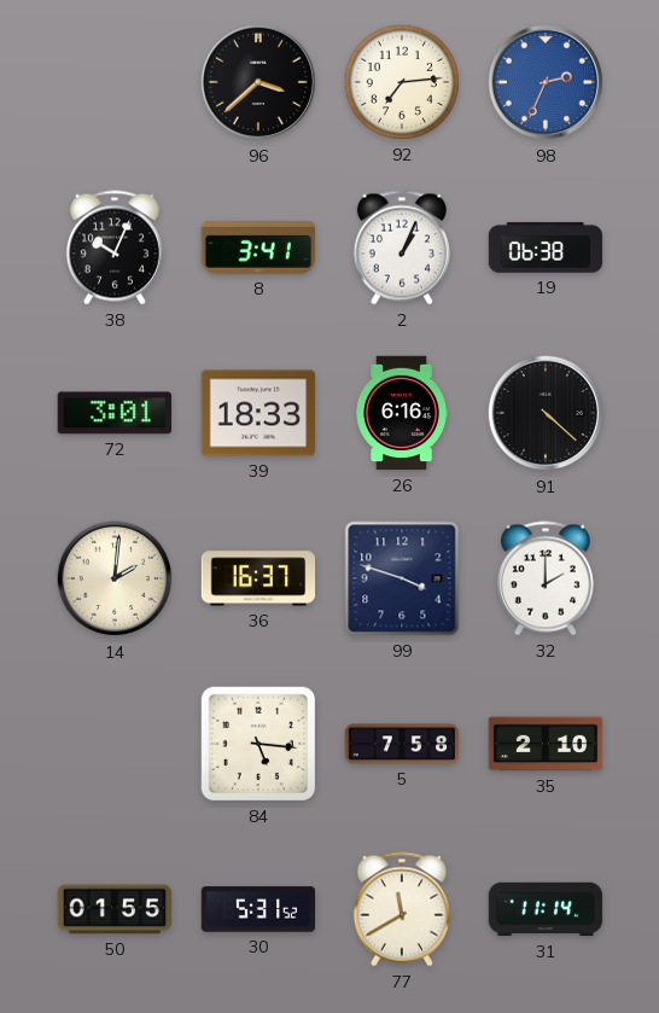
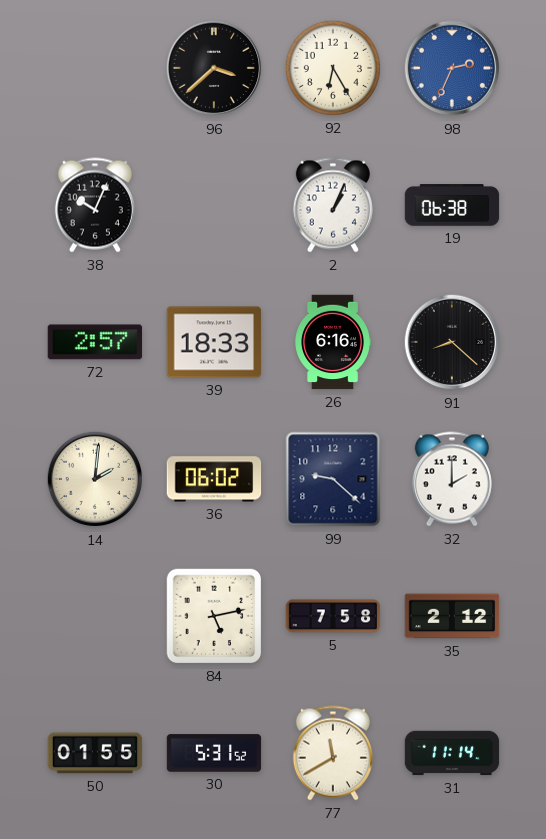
92: 7:14 -> 6:25 (333, 68)
8: 3:41 -> none (258, 249)
72: 3:01 -> 2:57 (95, 342)
91: 4:22 -> 8:22 (452, 342)
36: 16:37 -> 06:02 (214, 479)
99: 3:48 -> 9:22 (333, 479)
84: 5:16 -> 5:13 (214, 616)
35: 2:10 -> 2:12 (452, 616)
